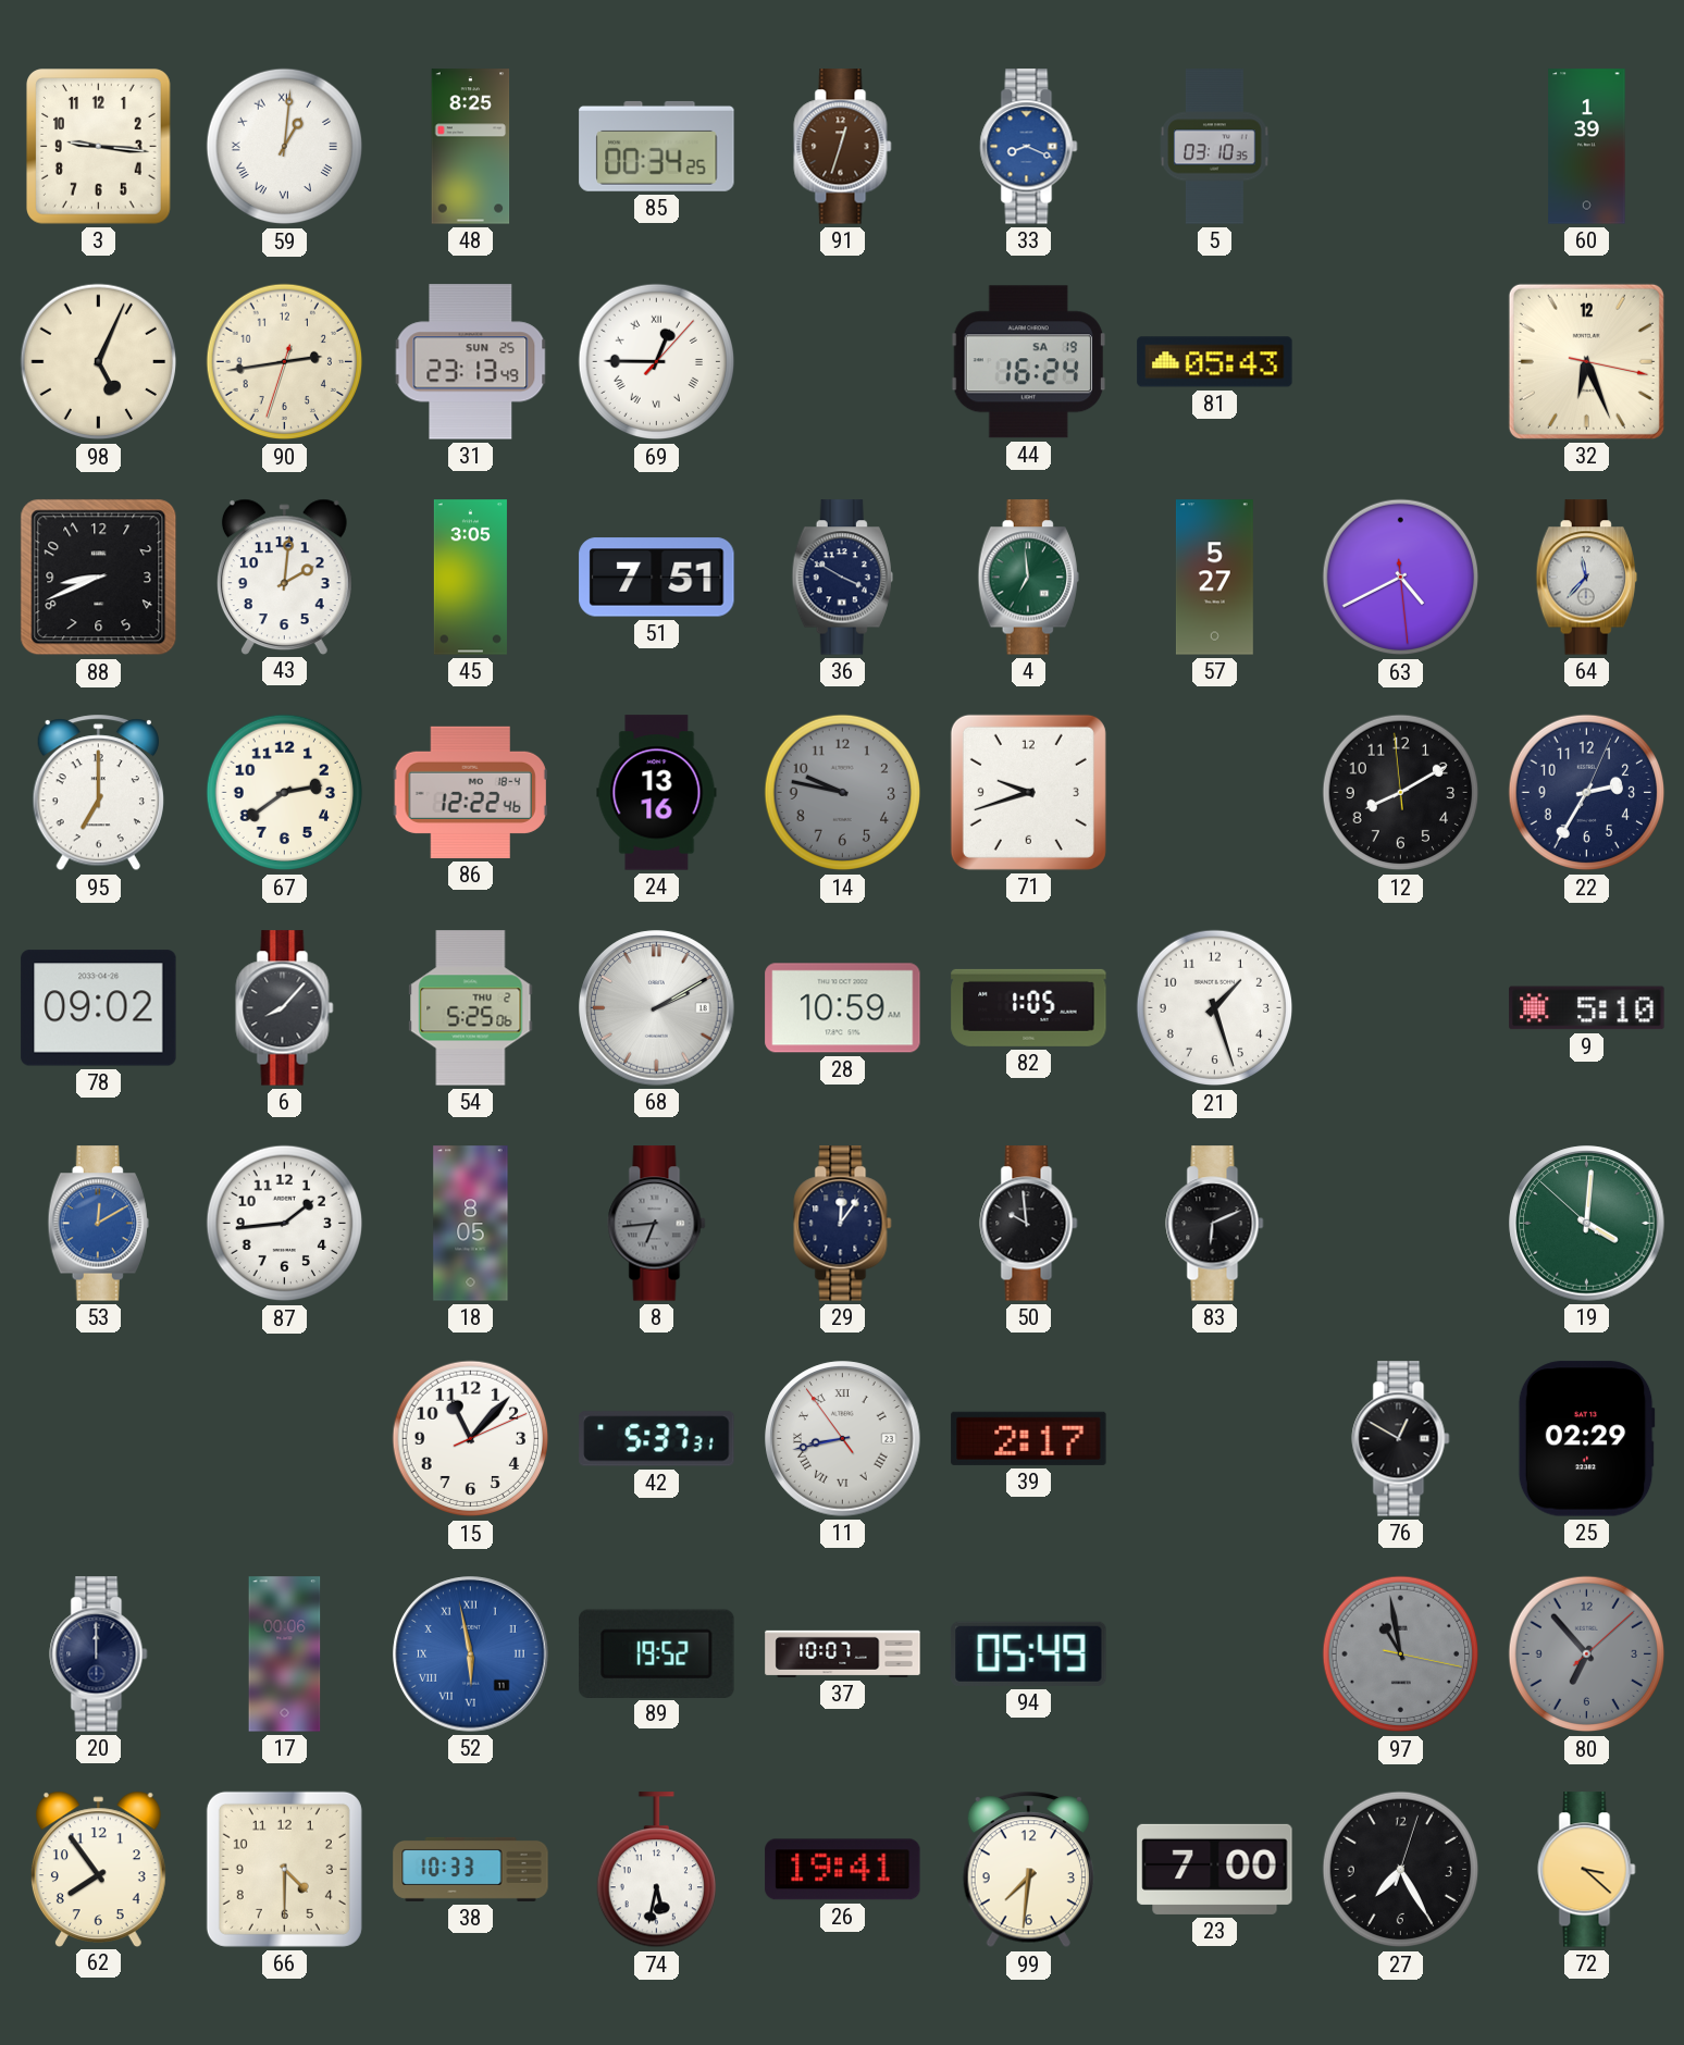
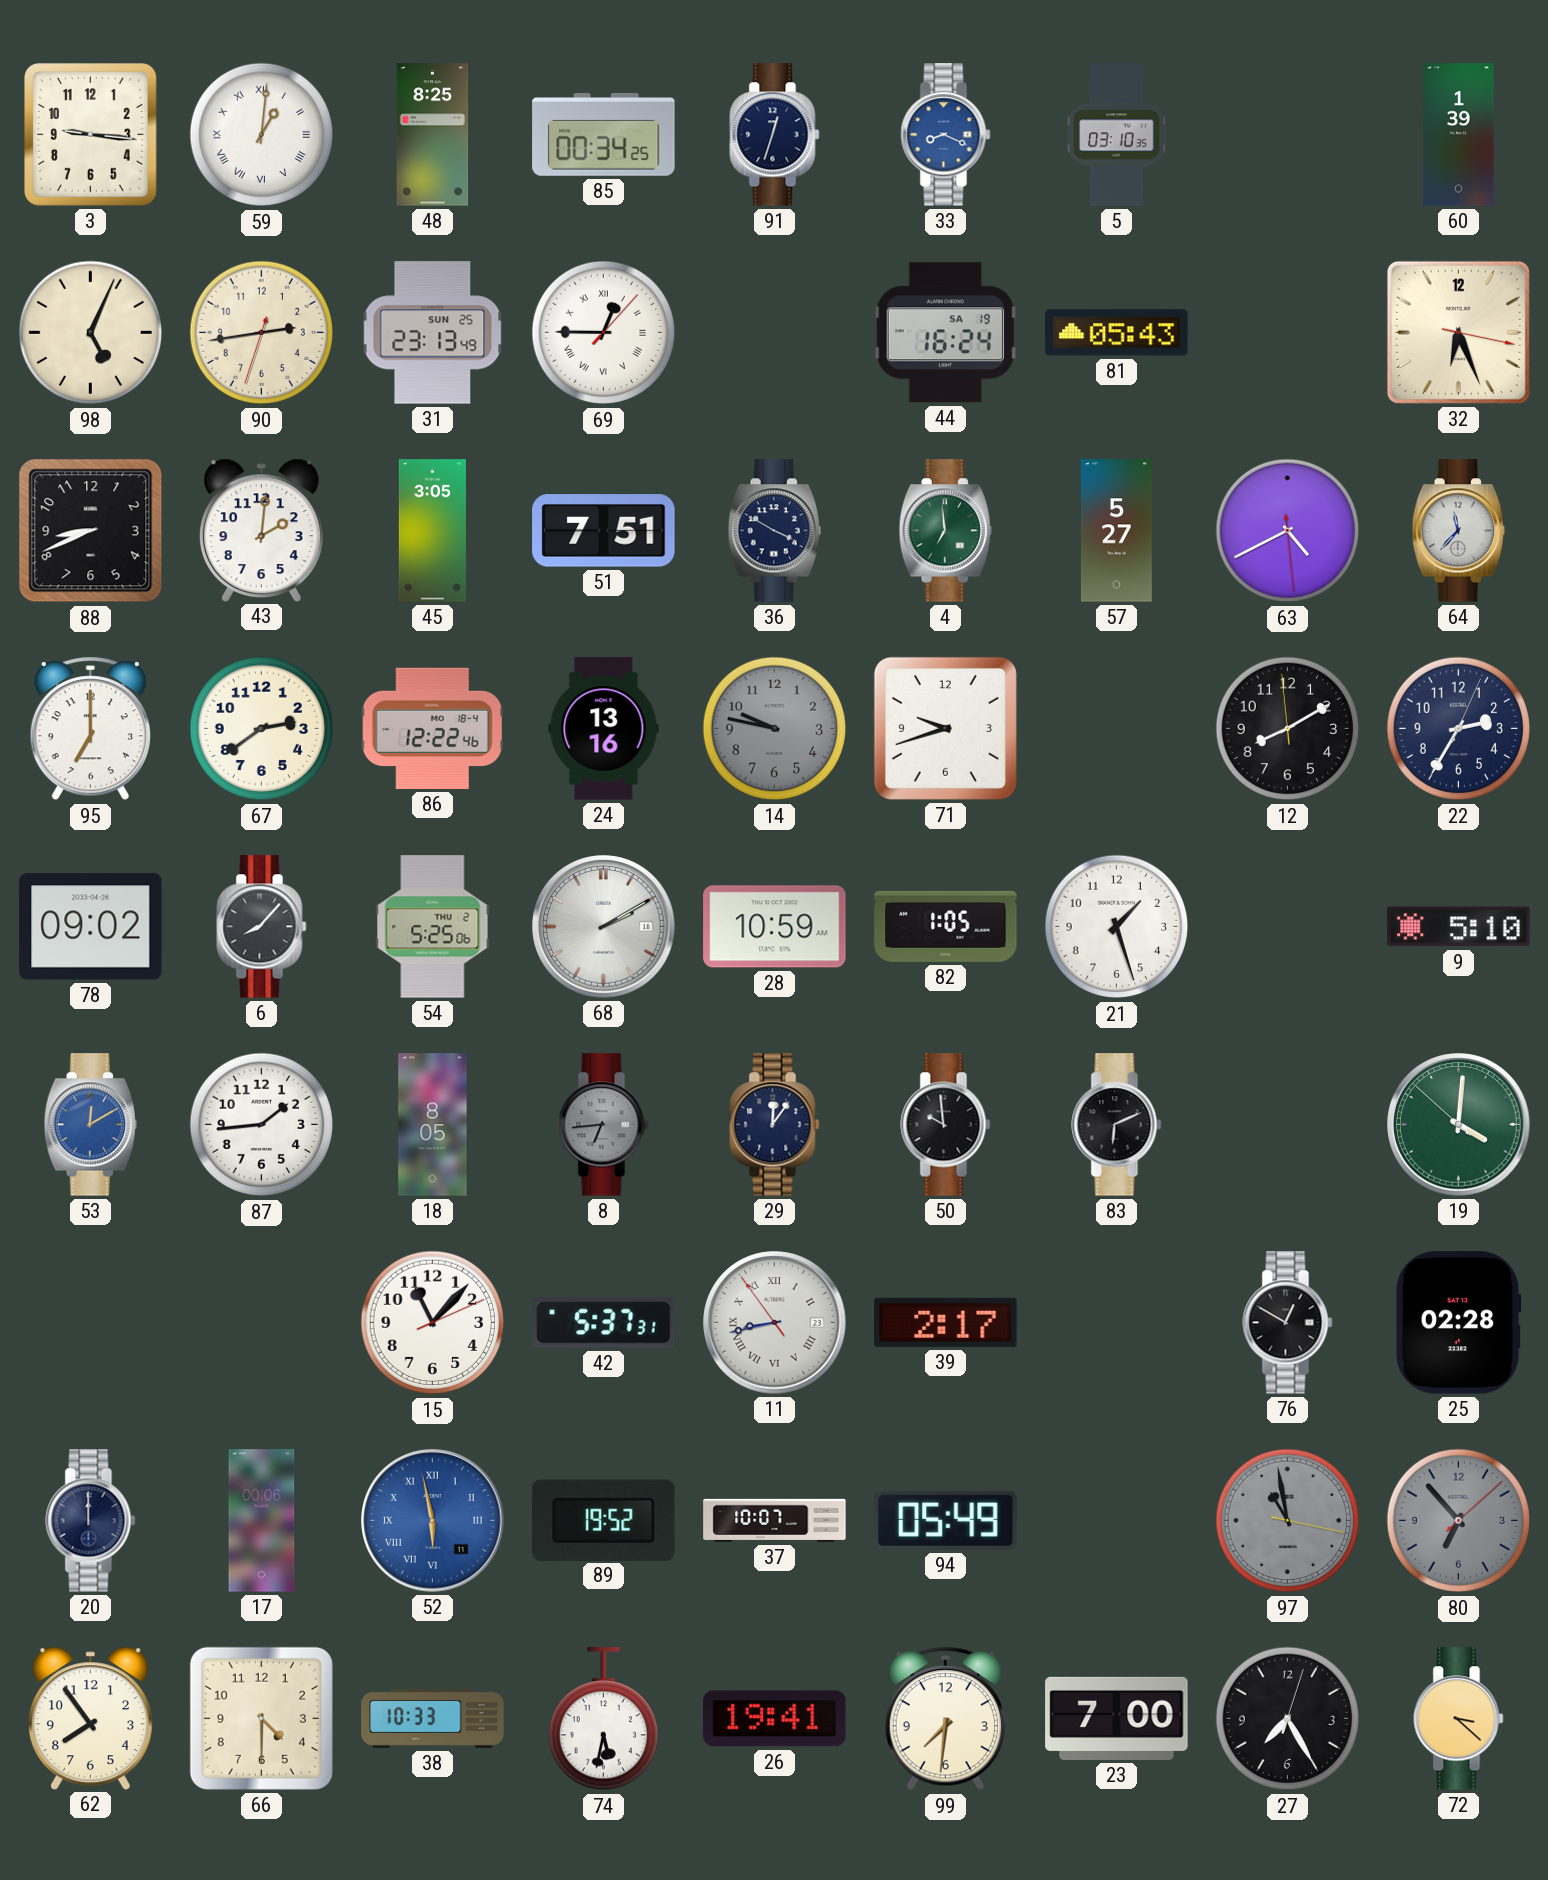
91 dial: brown -> navy (775, 135)
25: 02:29 -> 02:28 (1458, 1323)
